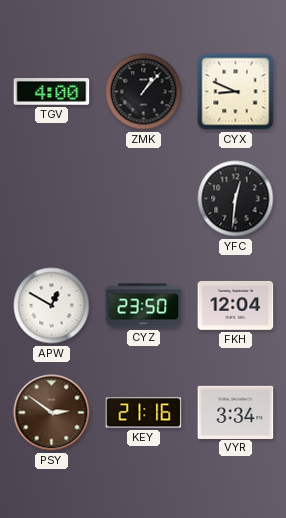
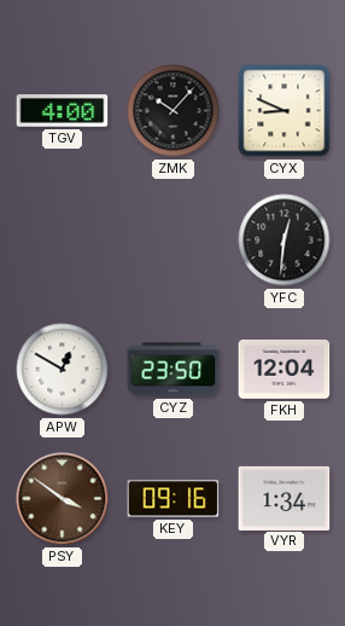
ZMK: 1:07 -> 10:07 (174, 111)
PSY: 2:51 -> 3:51 (63, 499)
KEY: 21:16 -> 09:16 (174, 499)
VYR: 3:34 -> 1:34 (285, 498)
